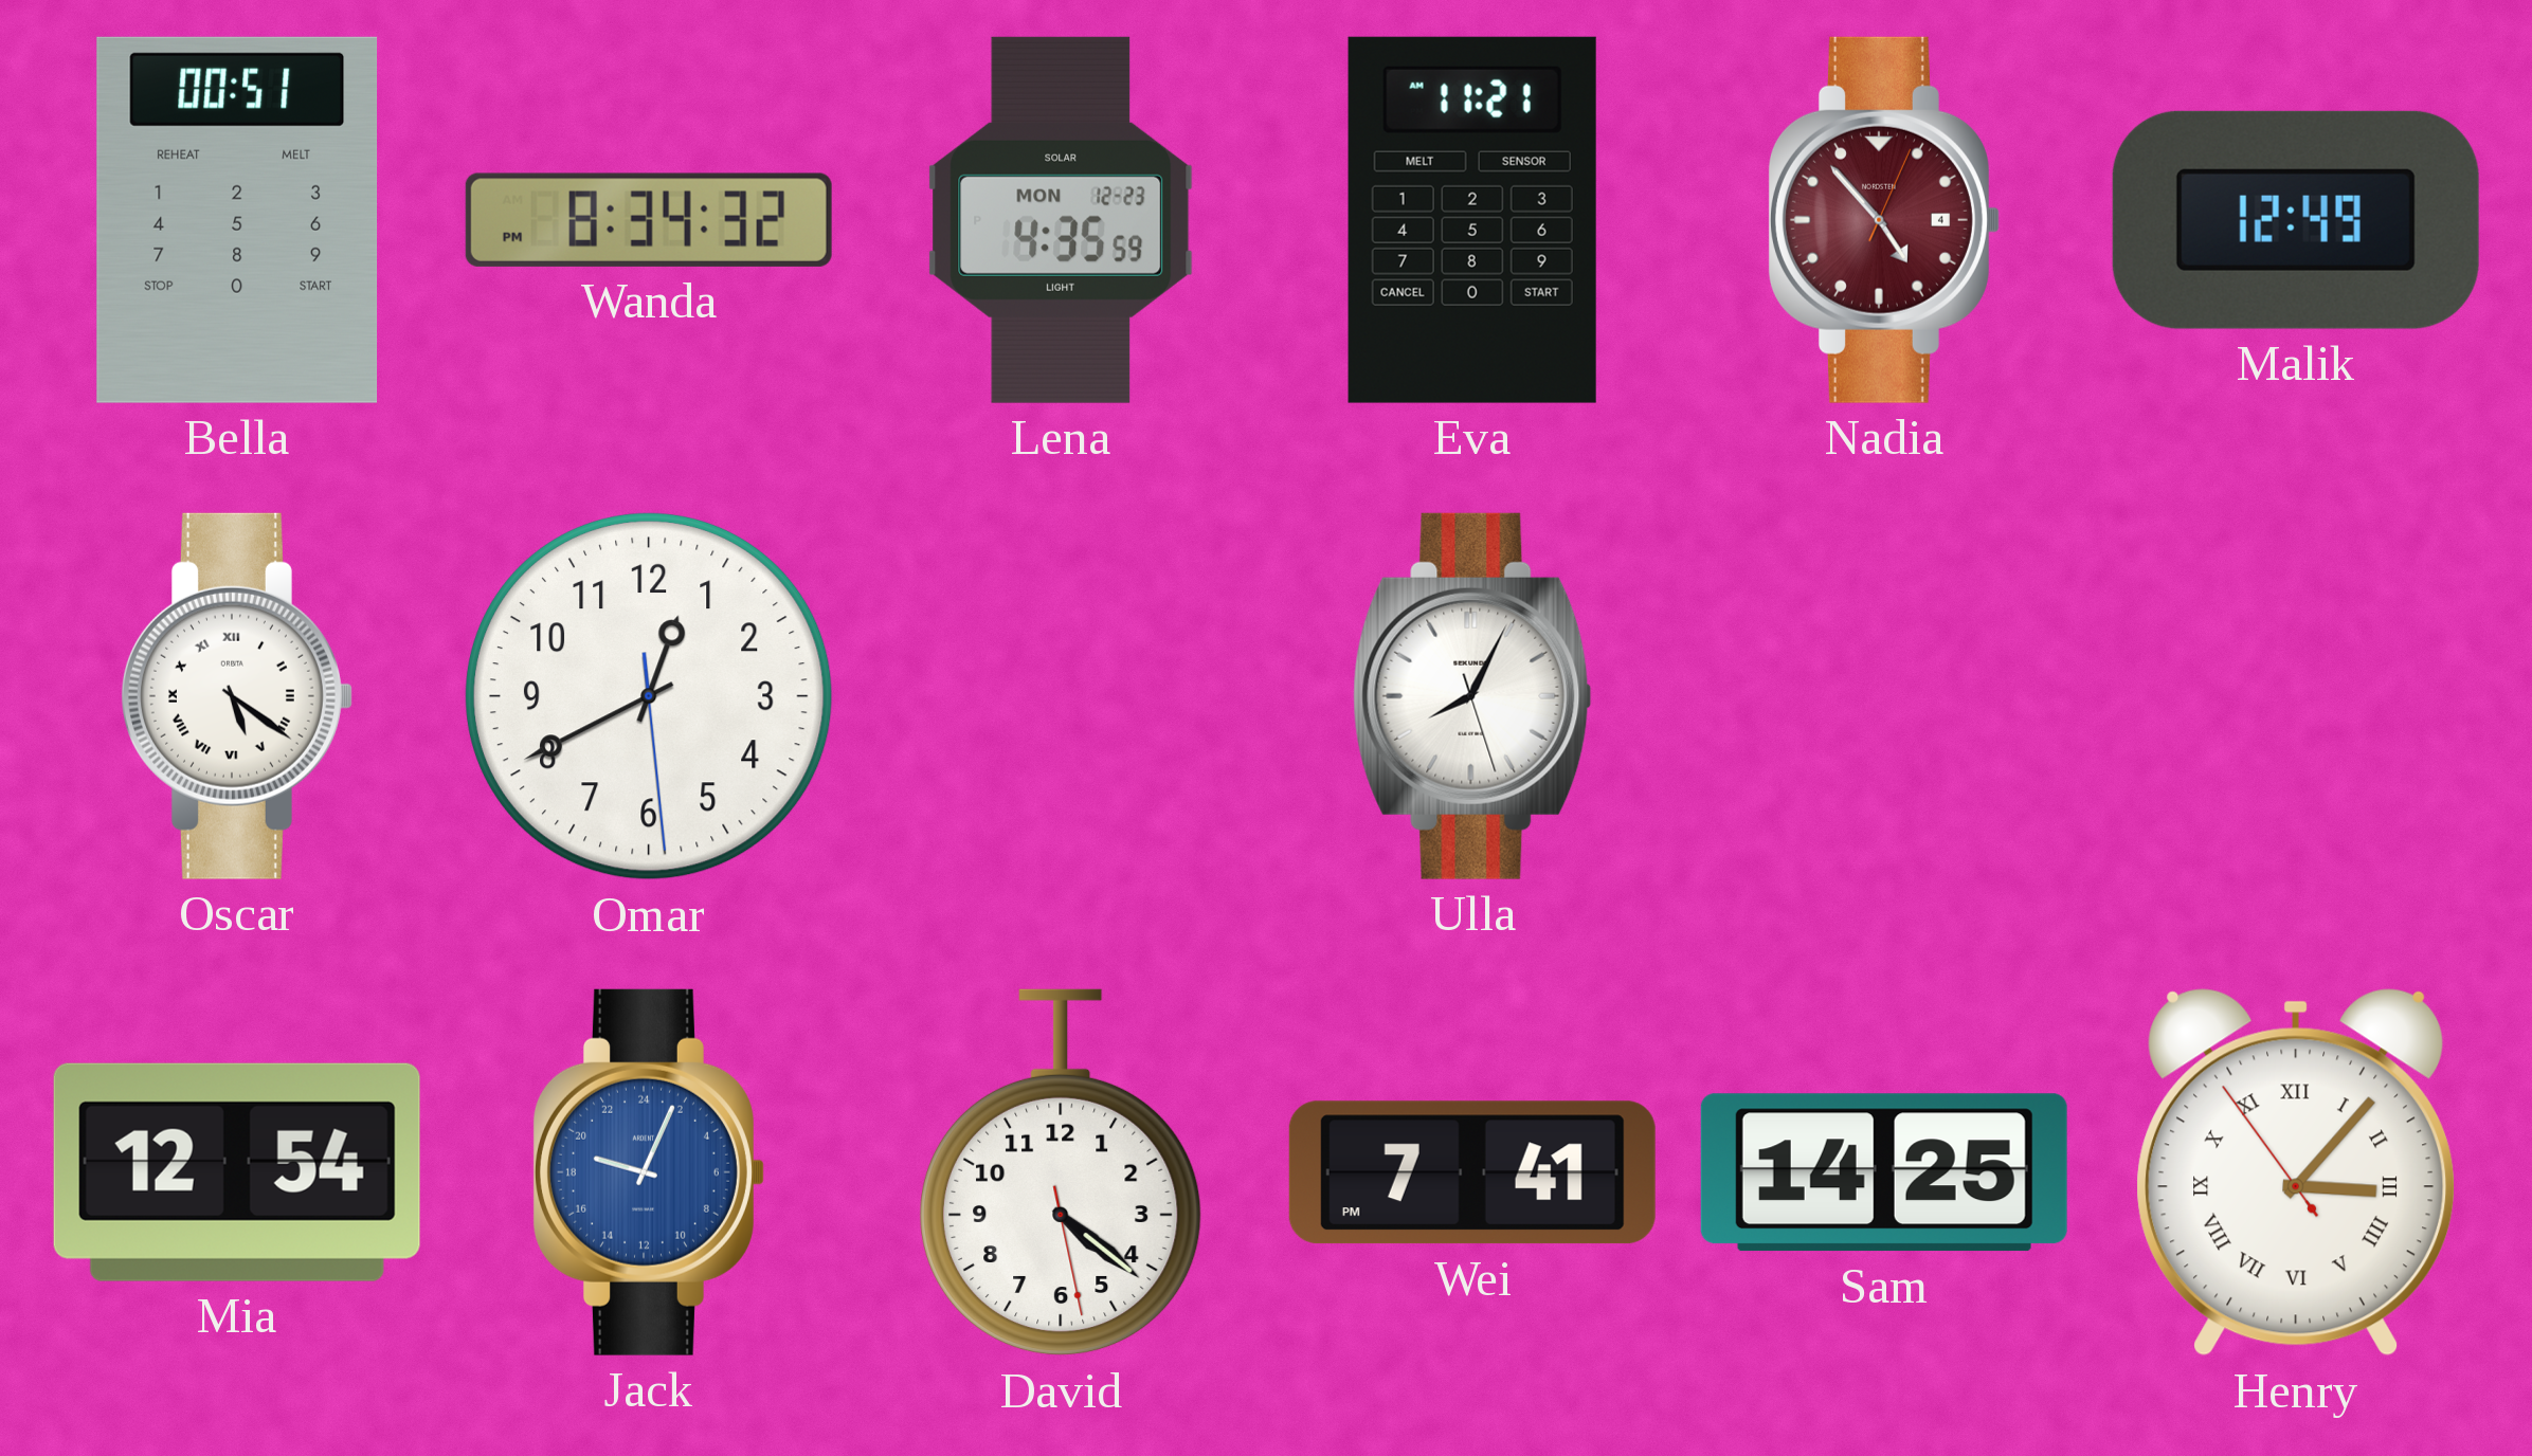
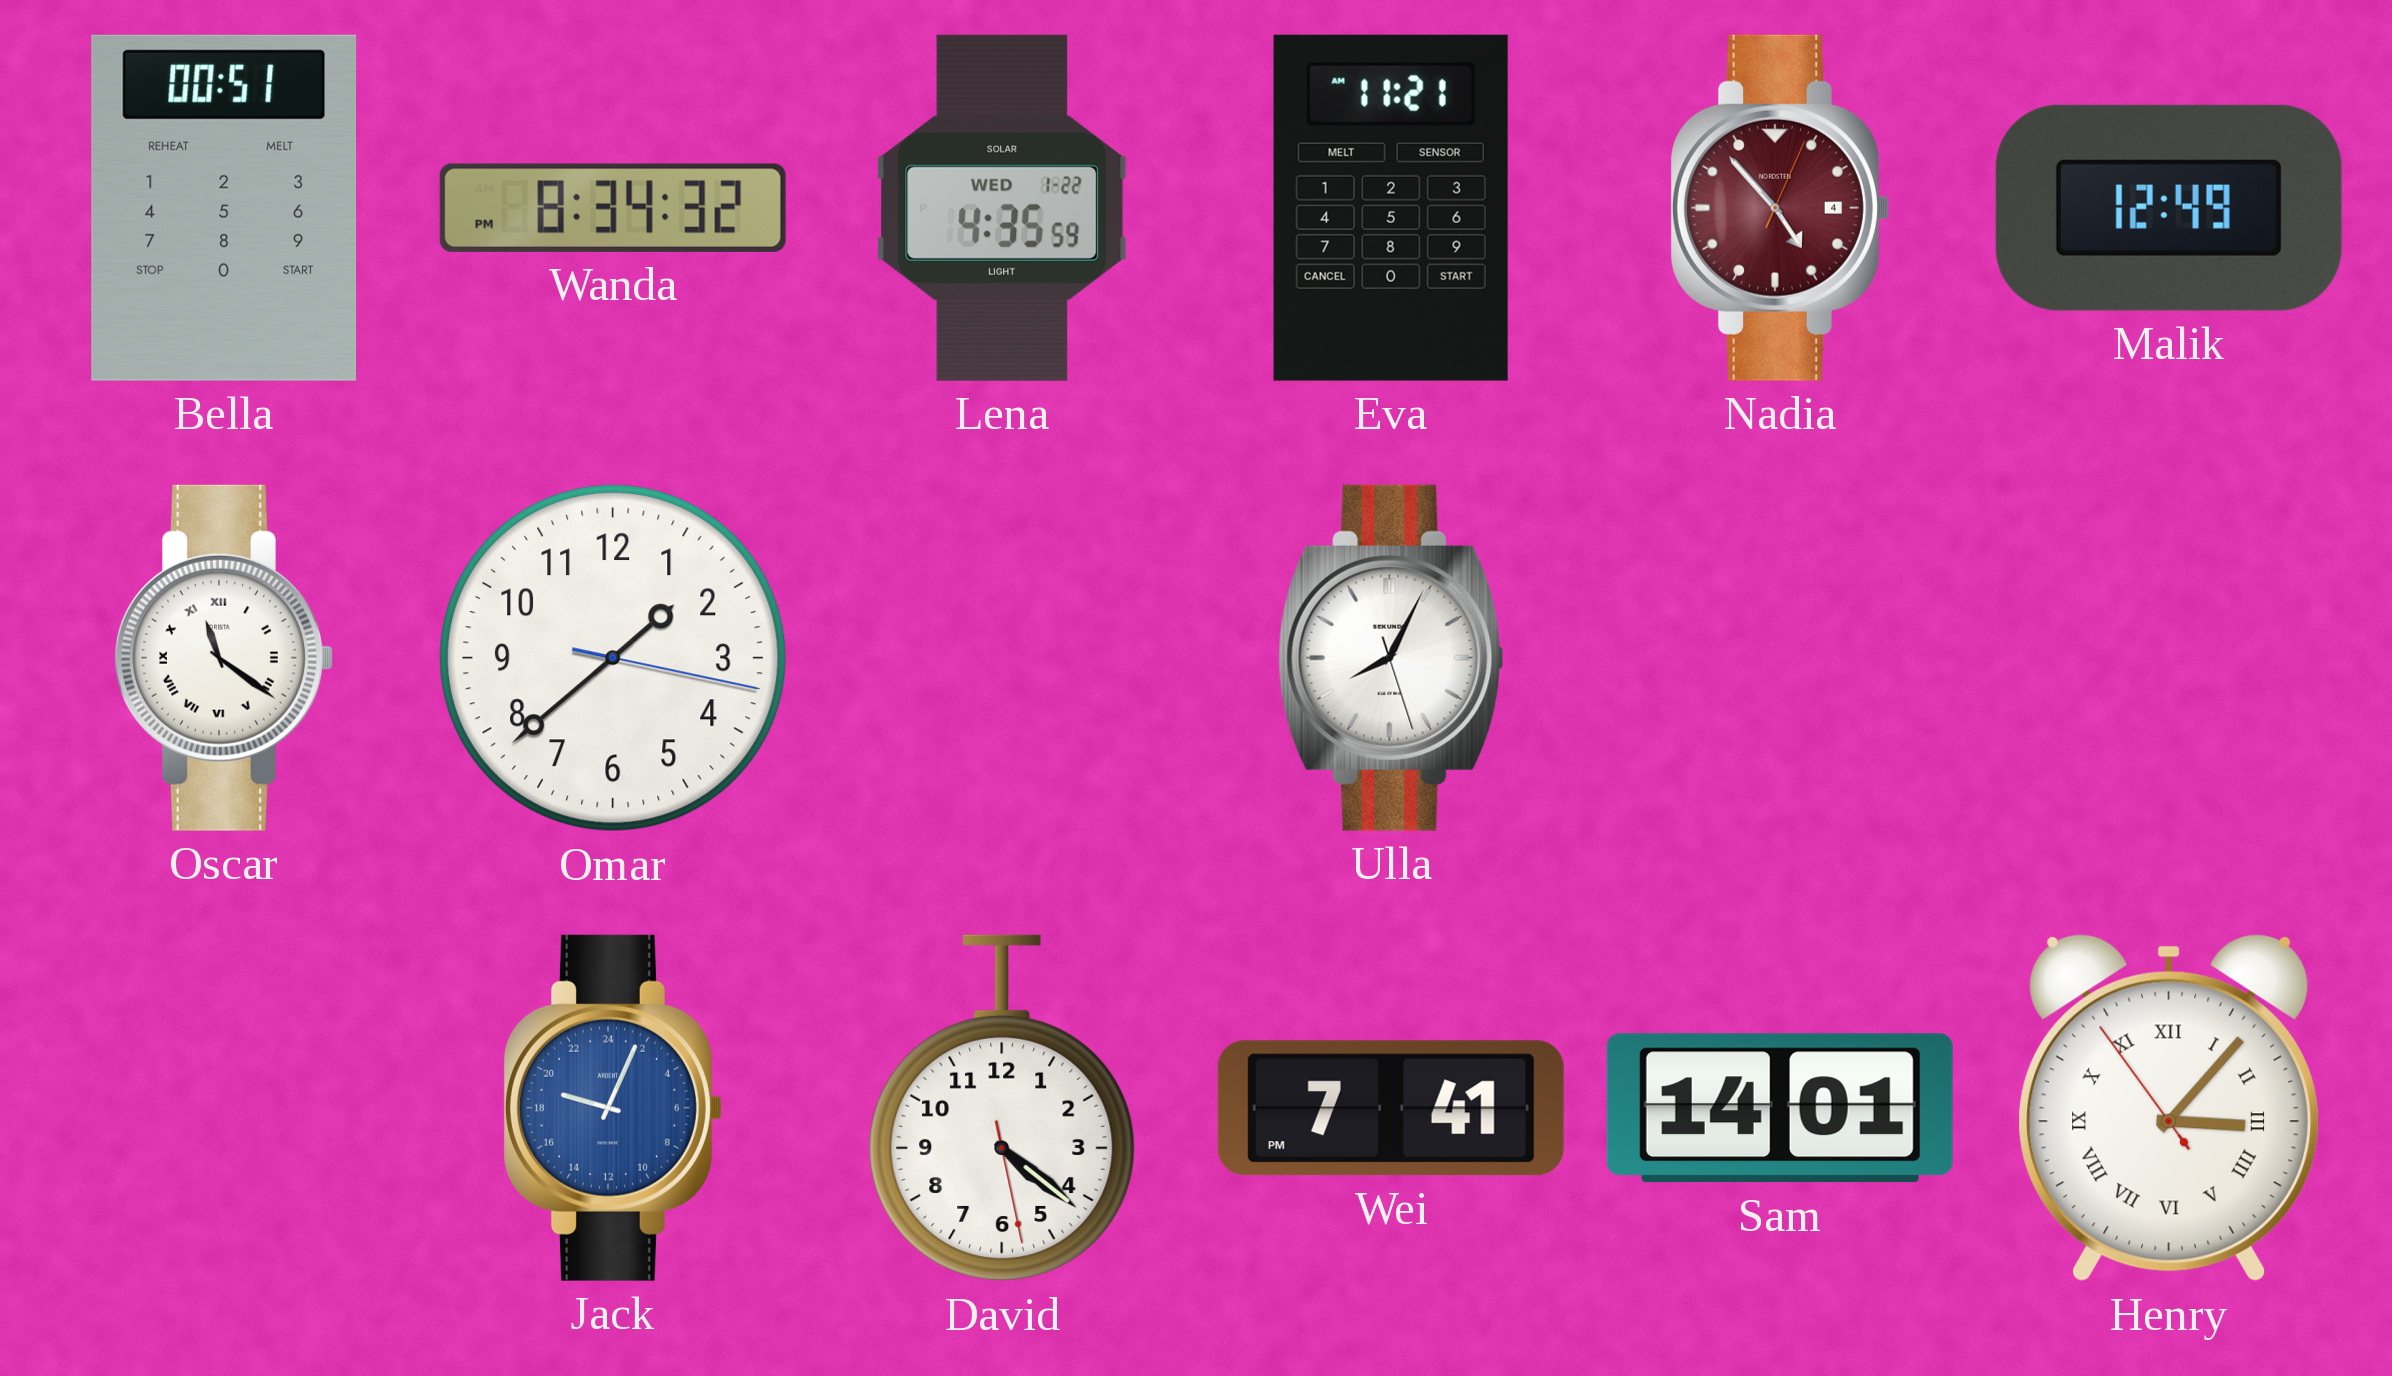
Lena date: MON 12-23 -> WED 1-22 (1002, 208)
Oscar: 5:21 -> 11:21 (223, 658)
Omar: 12:40 -> 1:38 (613, 658)
Mia: 12:54 -> none (237, 1172)
Sam: 14:25 -> 14:01 (1780, 1108)
